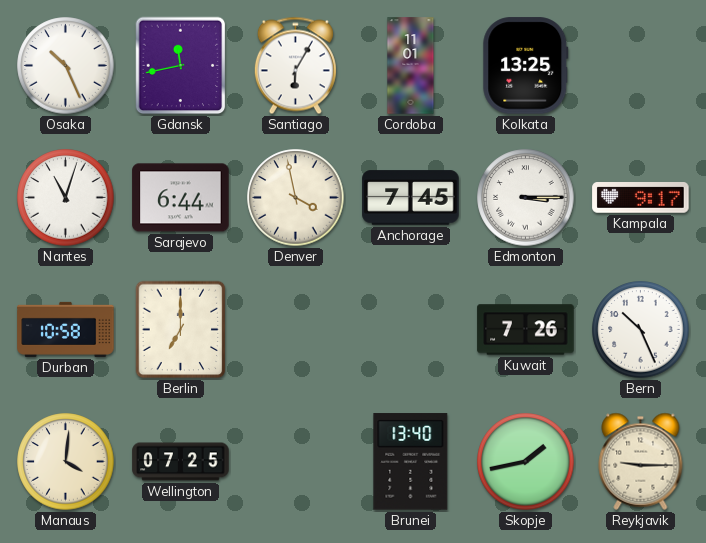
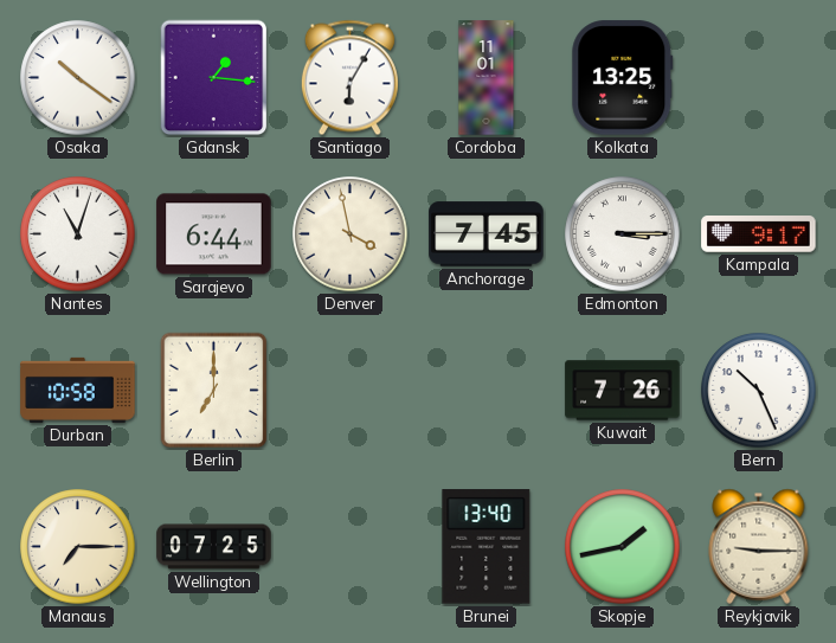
Osaka: 10:26 -> 10:21 (78, 78)
Gdansk: 11:43 -> 1:16 (214, 78)
Manaus: 4:01 -> 7:15 (78, 547)
